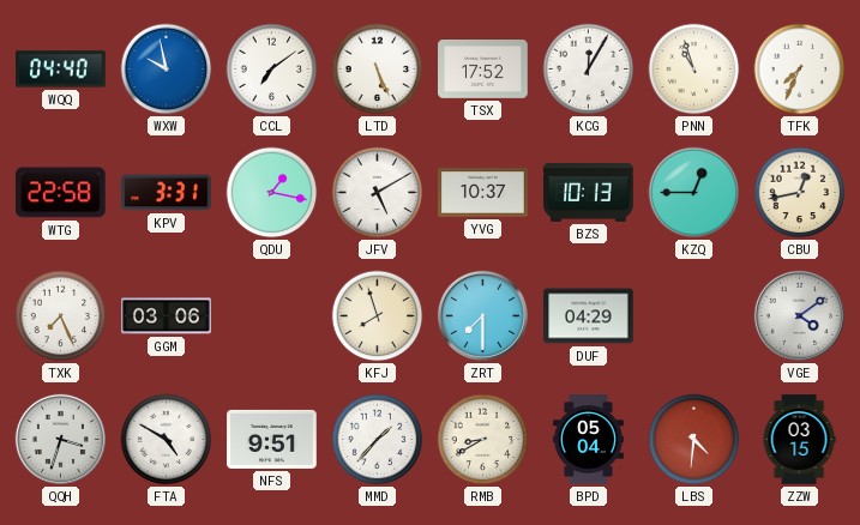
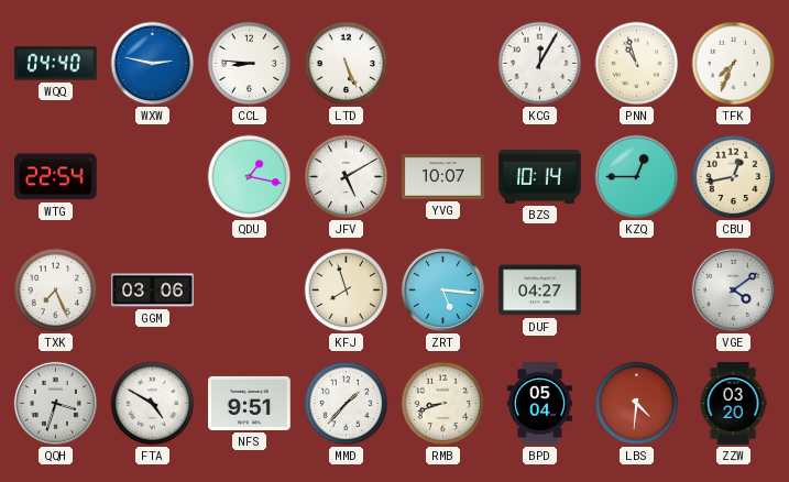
WXW: 9:58 -> 2:47 (153, 64)
CCL: 7:09 -> 8:46 (250, 64)
TSX: 17:52 -> none (483, 70)
WTG: 22:58 -> 22:54 (56, 177)
KPV: 3:31 -> none (167, 193)
YVG: 10:37 -> 10:07 (443, 177)
BZS: 10:13 -> 10:14 (540, 177)
ZRT: 7:30 -> 5:16 (442, 289)
DUF: 04:29 -> 04:27 (540, 291)
RMB: 8:40 -> 8:42 (443, 404)
ZZW: 03:15 -> 03:20 (733, 404)
